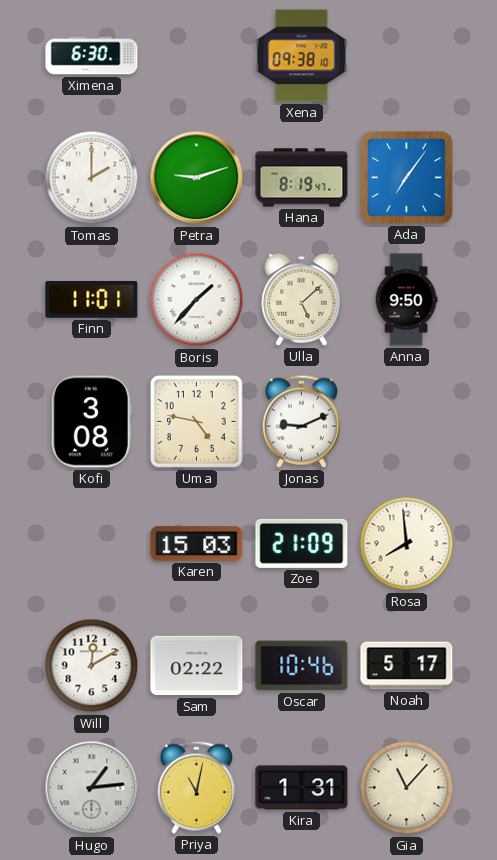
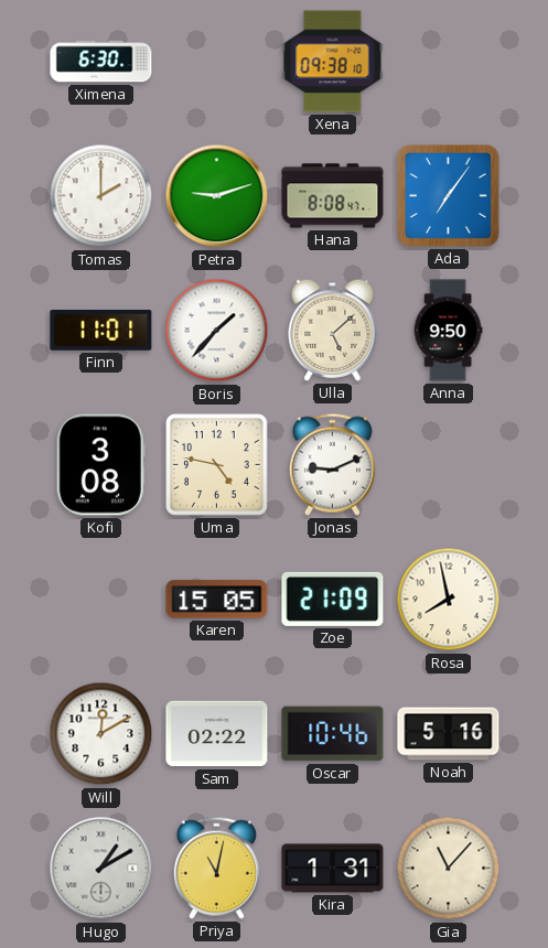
Hana: 8:19 -> 8:08 (333, 196)
Karen: 15:03 -> 15:05 (217, 600)
Rosa: 7:59 -> 7:58 (449, 600)
Noah: 5:17 -> 5:16 (449, 734)
Hugo: 1:14 -> 1:10 (101, 869)
